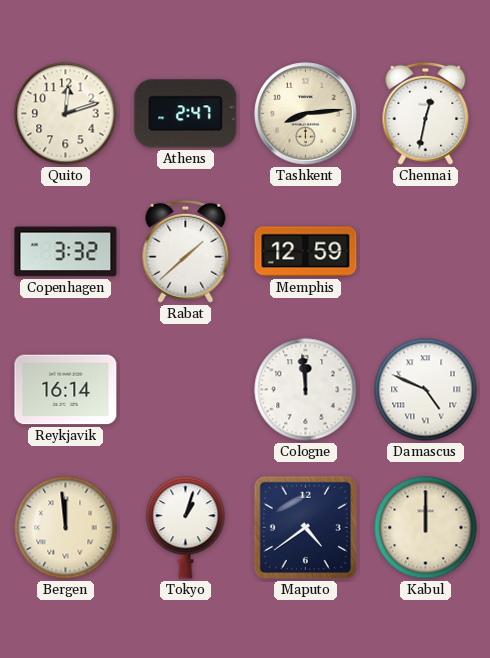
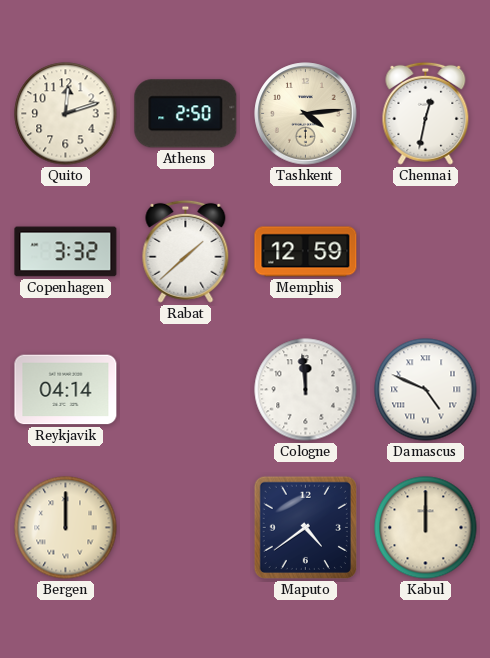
Athens: 2:47 -> 2:50 (186, 114)
Tashkent: 8:14 -> 4:14 (306, 114)
Reykjavik: 16:14 -> 04:14 (66, 390)
Bergen: 11:59 -> 12:00 (66, 528)
Tokyo: 1:03 -> none (186, 528)
